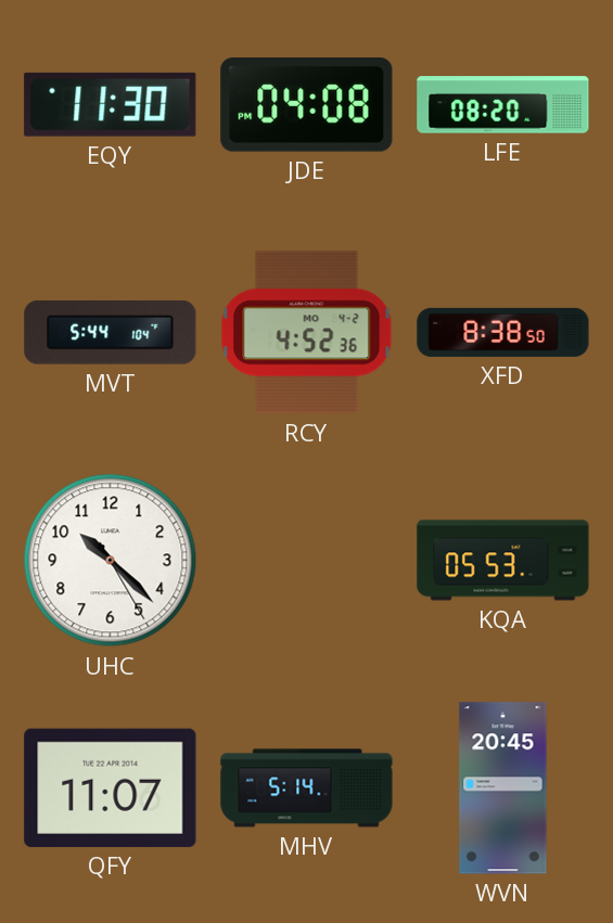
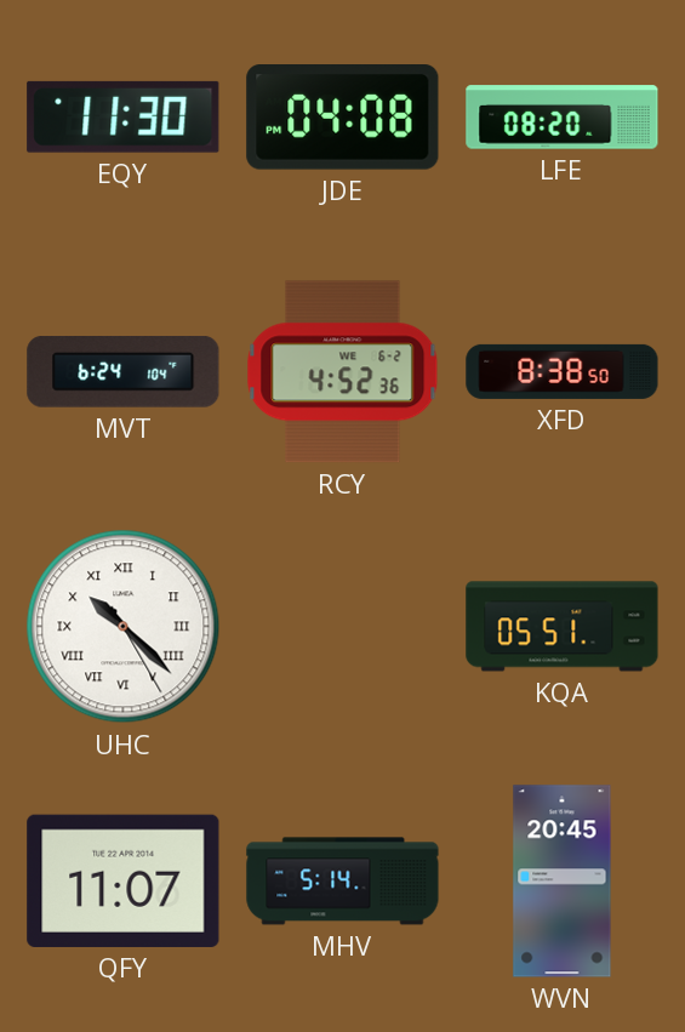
MVT: 5:44 -> 6:24 (124, 372)
RCY date: MO 4-2 -> WE 6-2 (343, 372)
UHC numerals: Arabic -> Roman (124, 627)
KQA: 05:53 -> 05:51 (563, 627)
